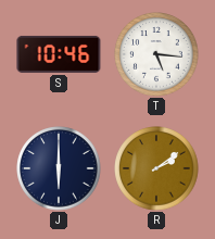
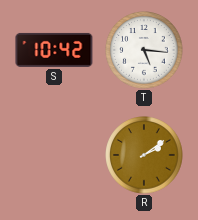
S: 10:46 -> 10:42 (54, 50)
J: 6:00 -> none (59, 168)
